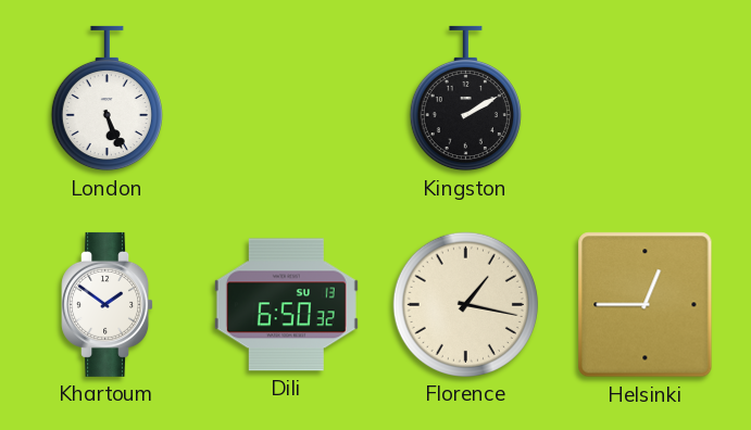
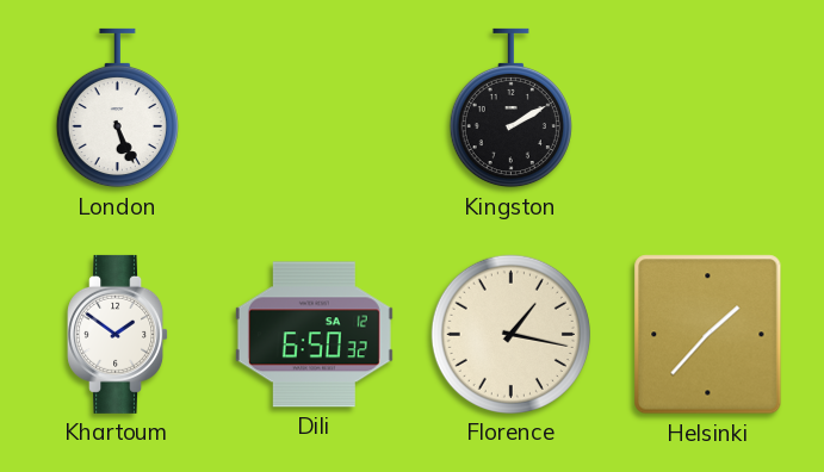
Dili date: SU 13 -> SA 12 (314, 335)
Helsinki: 12:45 -> 1:37 (708, 335)
